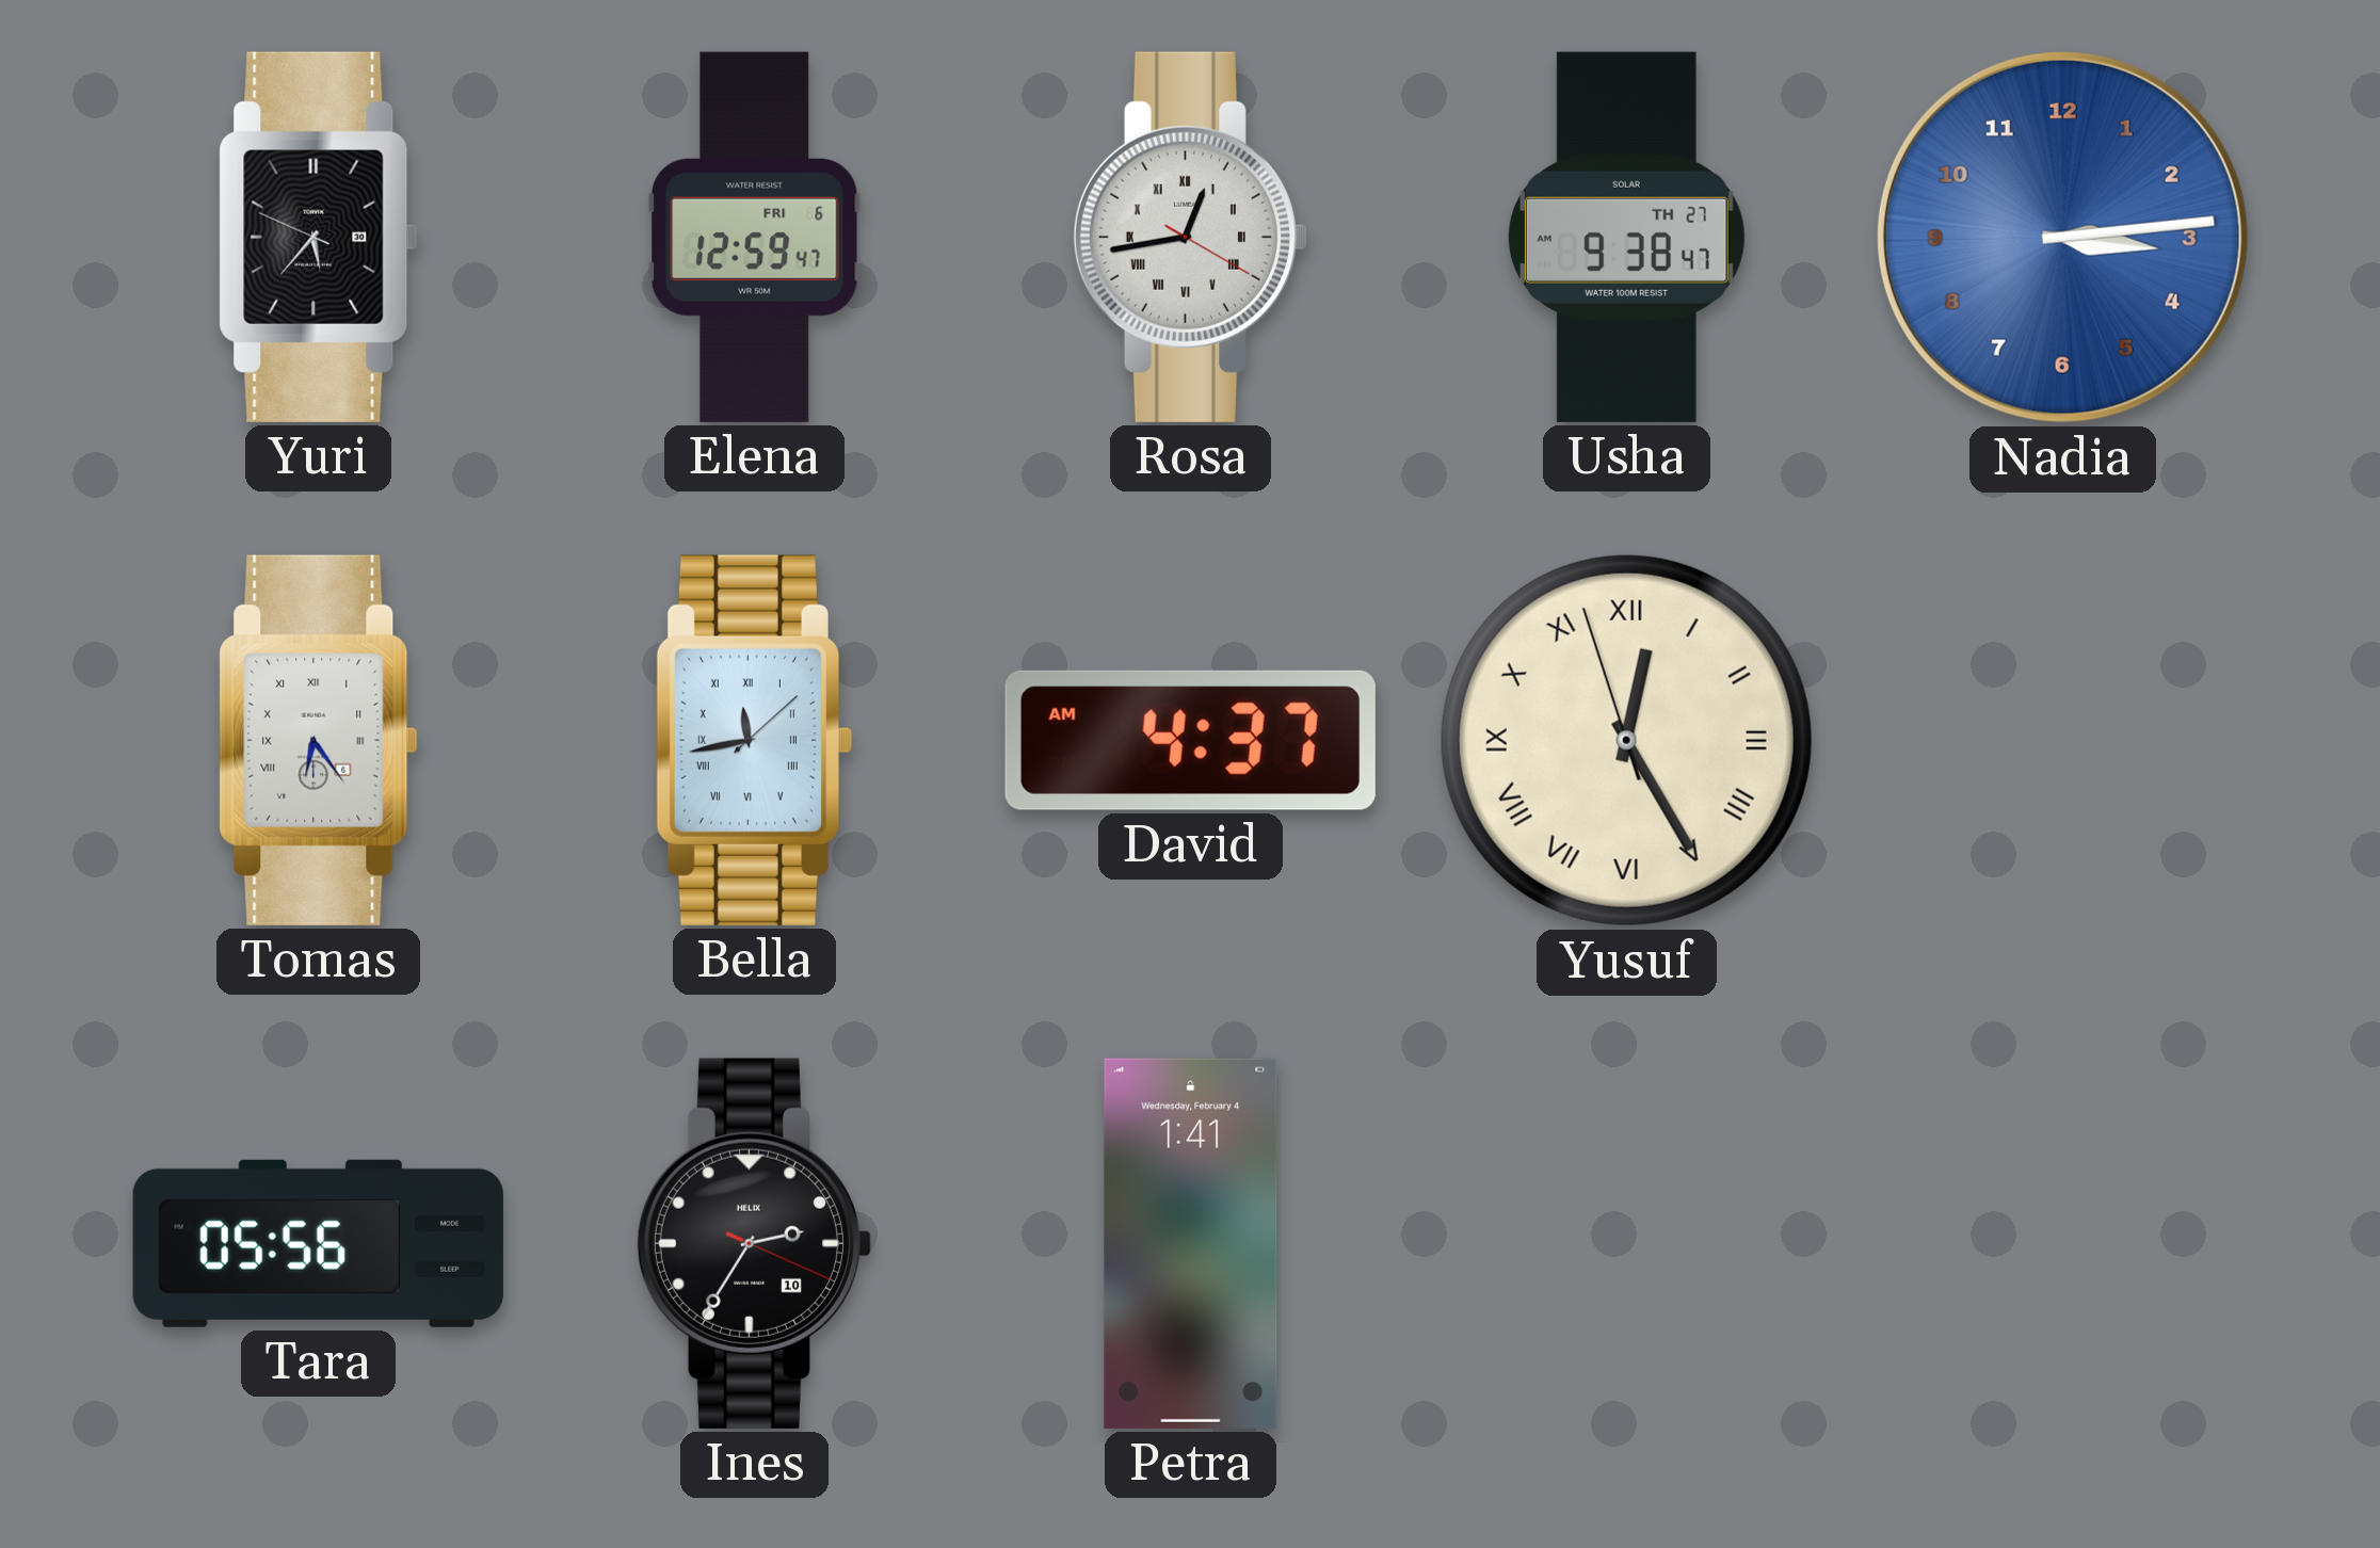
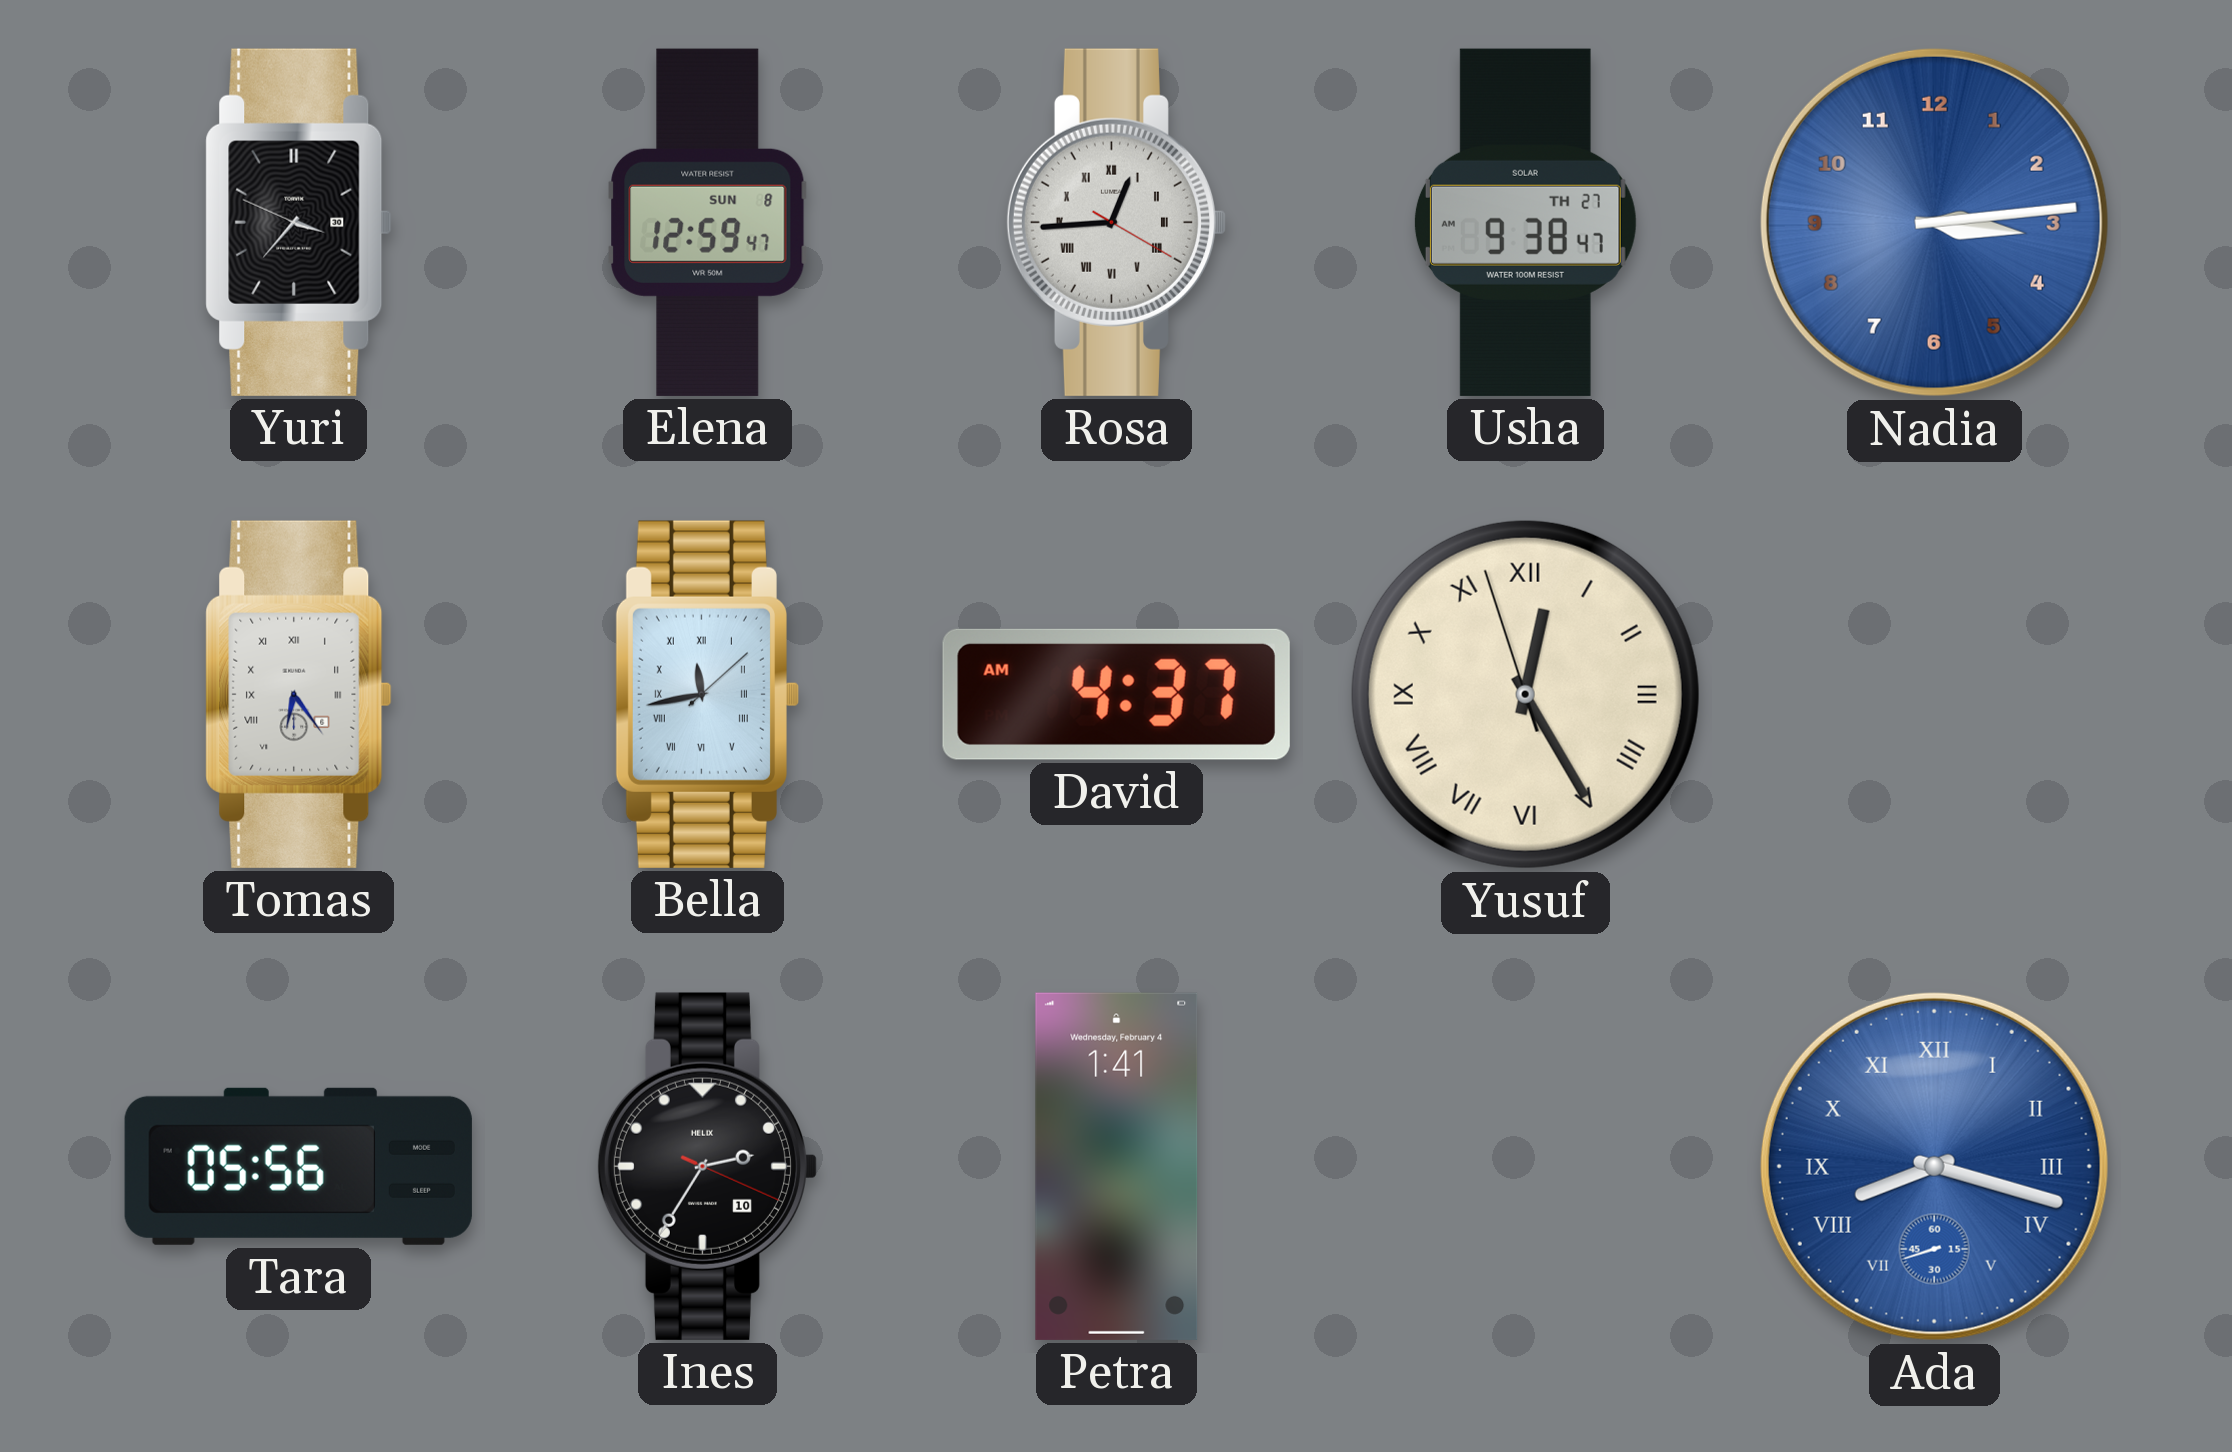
Yuri: 5:36 -> 3:36 (299, 222)
Elena date: FRI 6 -> SUN 8 (708, 222)
Rosa: 12:43 -> 12:44 (1116, 222)
Ada: none -> 8:17 (1934, 1166)
